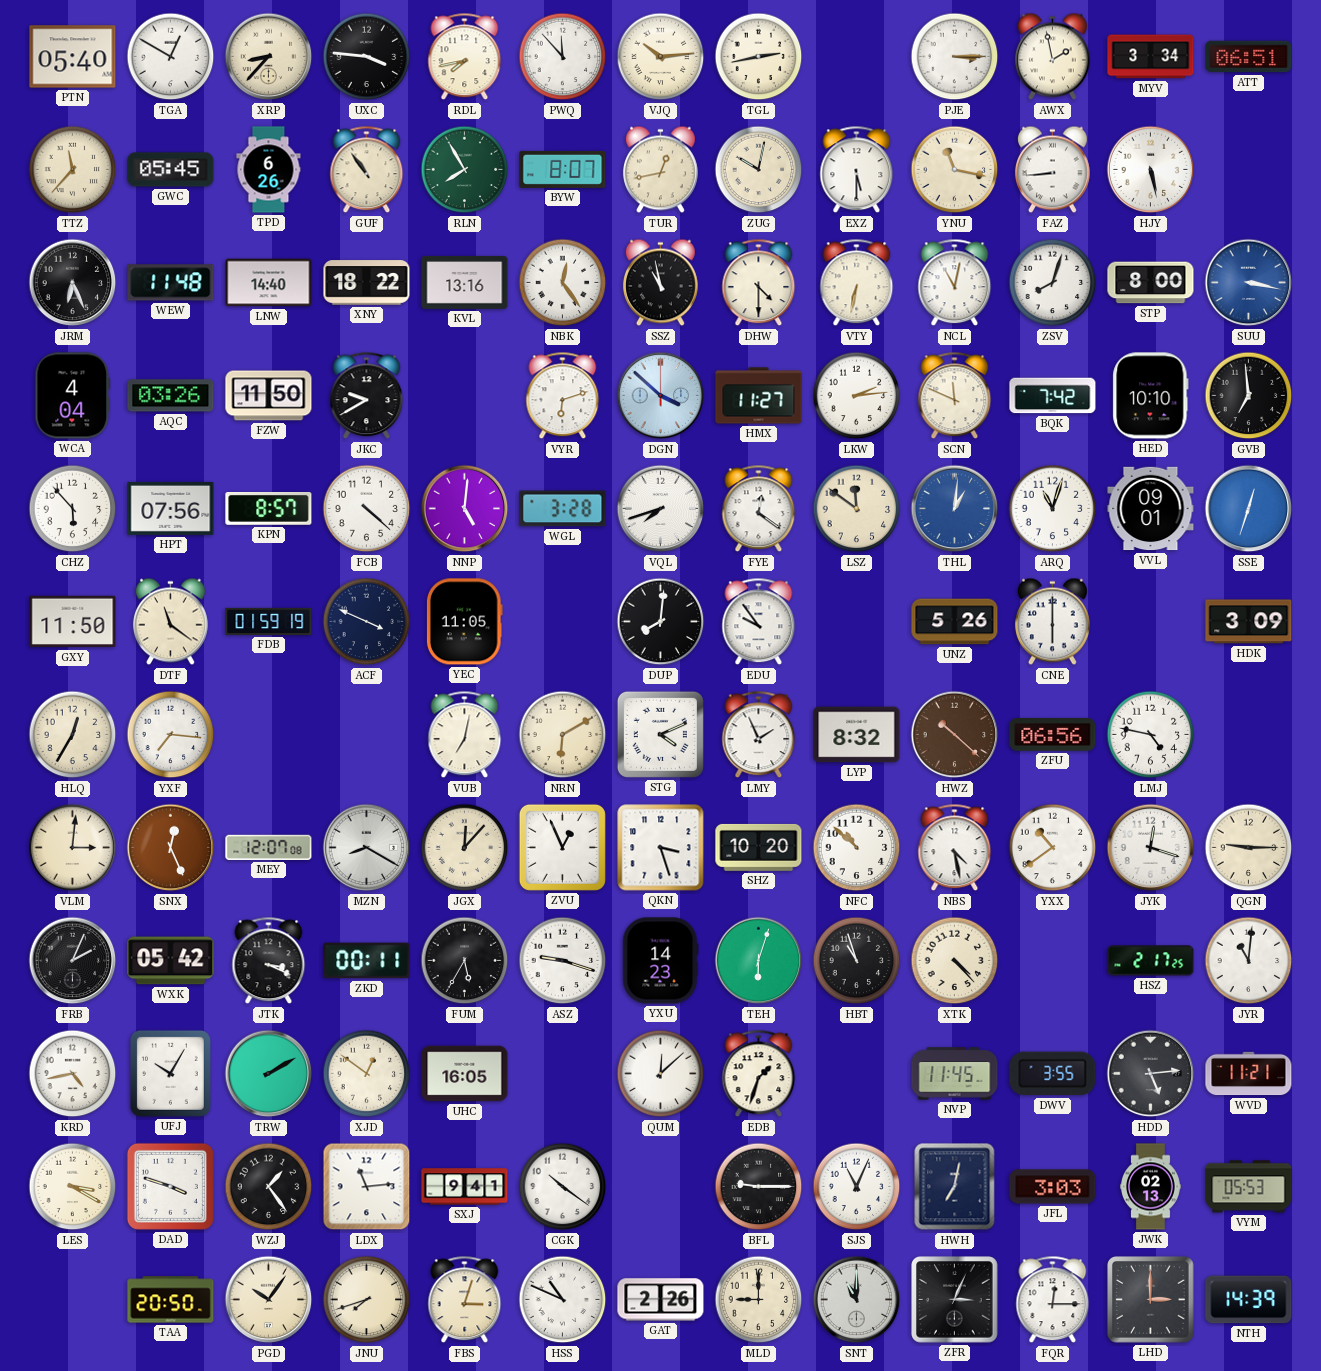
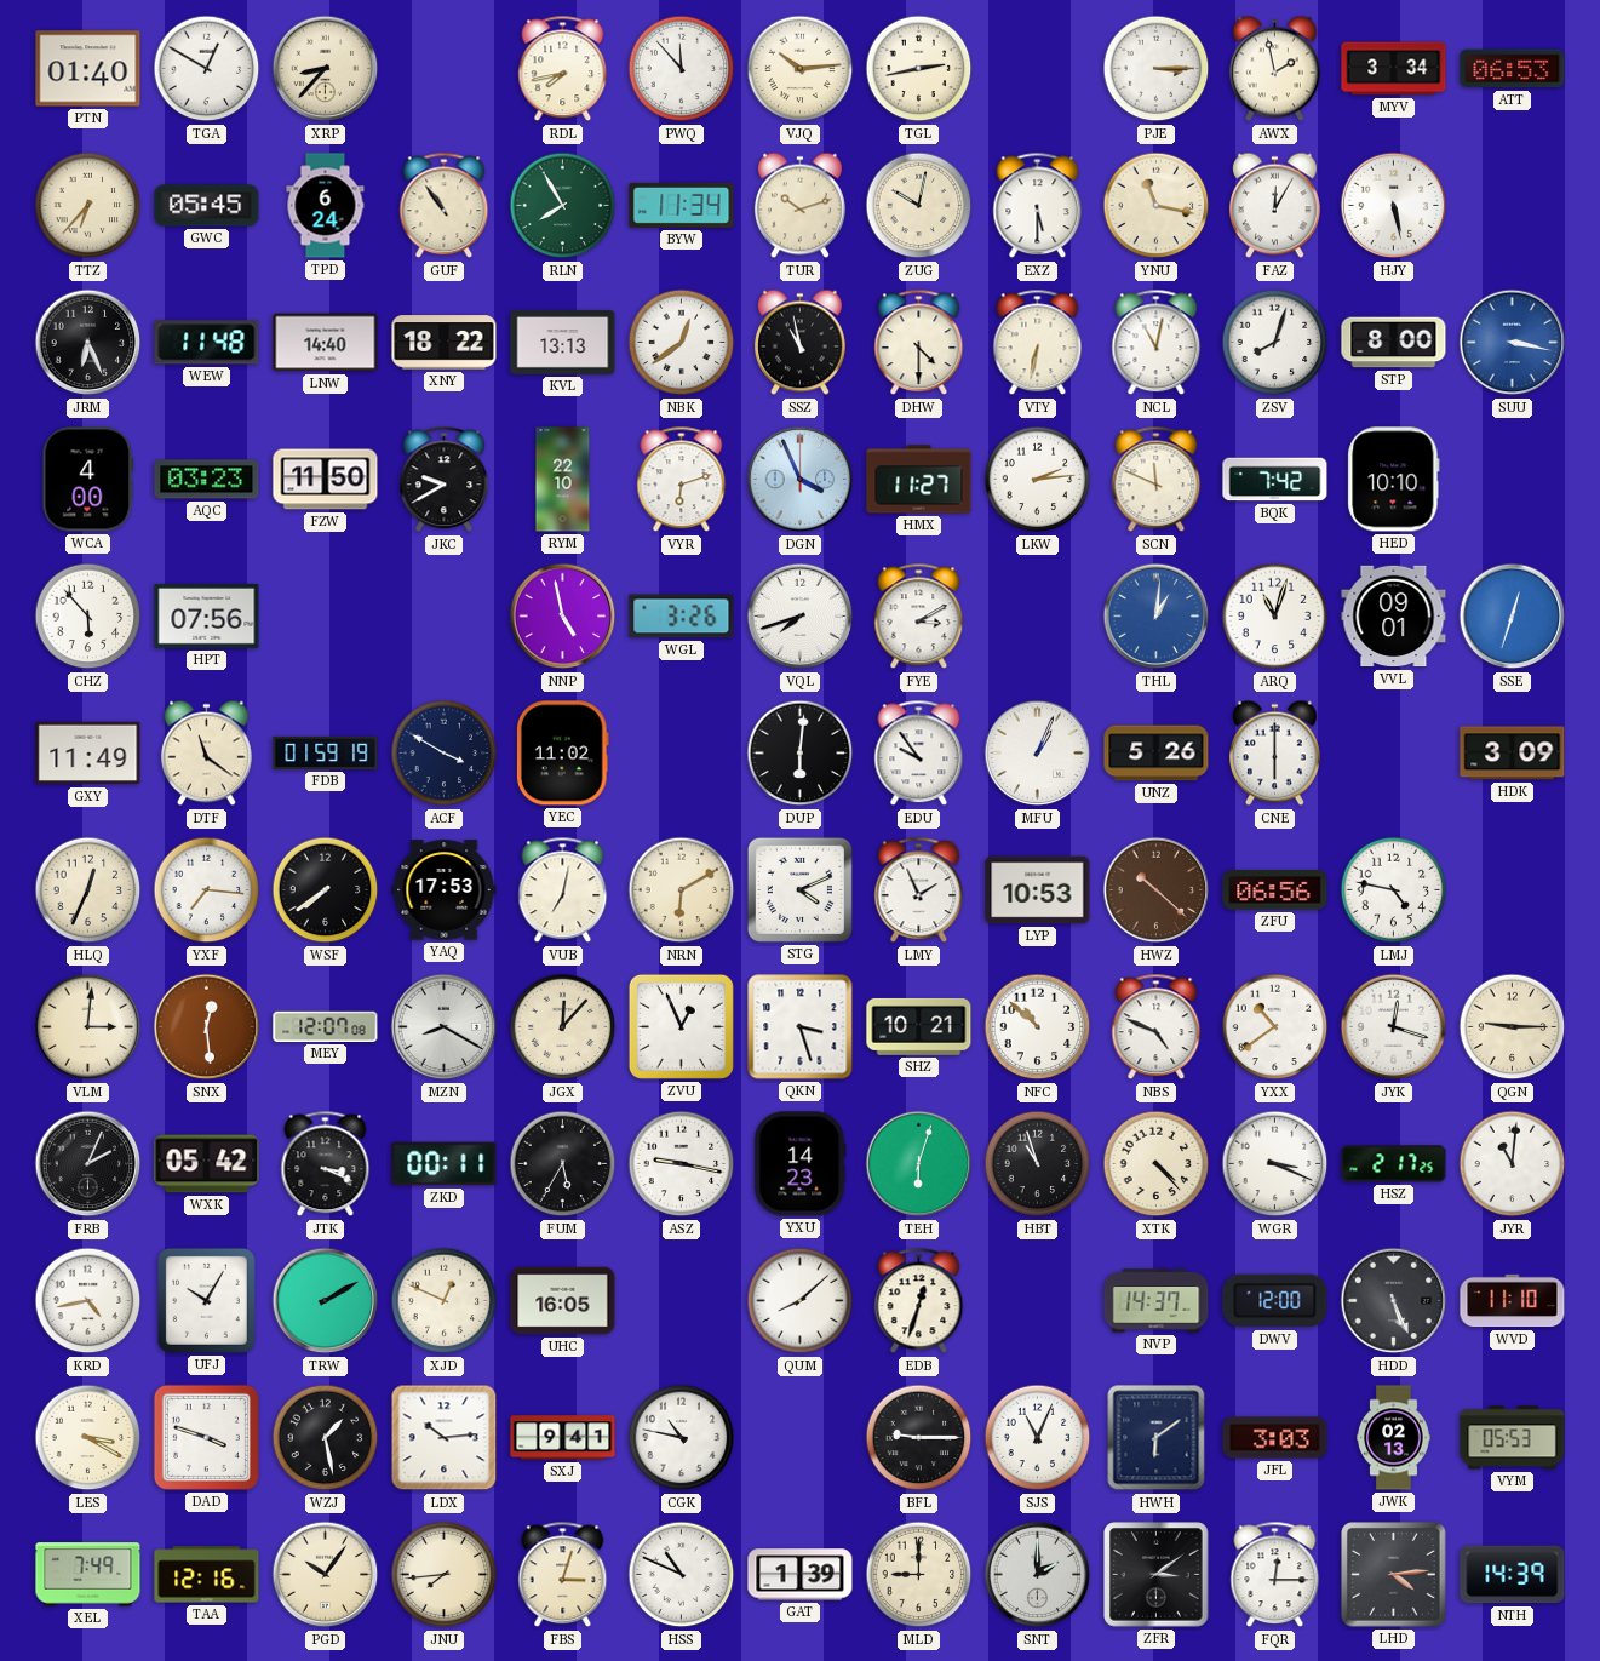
PTN: 05:40 -> 01:40 (88, 69)
UXC: 3:46 -> none (367, 57)
ATT: 06:51 -> 06:53 (1513, 69)
TTZ: 11:37 -> 6:37 (88, 206)
TPD: 6:26 -> 6:24 (326, 206)
BYW: 8:07 -> 11:34 (682, 205)
TUR: 12:43 -> 10:12 (799, 206)
FAZ: 8:44 -> 12:05 (1274, 206)
KVL: 13:16 -> 13:13 (563, 342)
NBK: 12:24 -> 12:39 (682, 343)
WCA: 4:04 -> 4:00 (88, 480)
AQC: 03:26 -> 03:23 (207, 480)
RYM: none -> 22:10 (563, 480)
DGN: 3:52 -> 3:56 (801, 480)
GVB: 6:59 -> none (1249, 396)
KPN: 8:57 -> none (269, 509)
FCB: 4:22 -> none (367, 509)
NNP: 5:01 -> 4:58 (563, 617)
WGL: 3:28 -> 3:26 (682, 617)
FYE: 12:21 -> 3:10 (919, 617)
LSZ: 11:51 -> none (857, 509)
GXY: 11:50 -> 11:49 (88, 754)
ACF: 3:49 -> 3:50 (445, 754)
YEC: 11:05 -> 11:02 (562, 754)
DUP: 8:01 -> 6:01 (801, 754)
MFU: none -> 1:04 (1038, 754)
HLQ: 12:35 -> 12:34 (88, 890)
WSF: none -> 7:39 (326, 890)
YAQ: none -> 17:53 (445, 890)
LYP: 8:32 -> 10:53 (1038, 890)
SNX: 12:26 -> 12:29 (207, 1027)
SHZ: 10:20 -> 10:21 (919, 1026)
NBS: 4:28 -> 4:49 (1157, 1027)
ASZ: 9:18 -> 9:17 (682, 1164)
WGR: none -> 3:19 (1275, 1164)
XJD: 12:51 -> 12:49 (445, 1301)
QUM: 12:08 -> 8:08 (801, 1301)
EDB: 1:33 -> 12:33 (919, 1301)
NVP: 11:45 -> 14:37 (1157, 1301)
DWV: 3:55 -> 12:00 (1275, 1301)
HDD: 5:14 -> 5:26 (1394, 1301)
WVD: 11:21 -> 11:10 (1513, 1301)
WZJ: 1:24 -> 1:28 (326, 1438)
LDX: 11:14 -> 10:14 (445, 1438)
CGK: 10:21 -> 10:47 (682, 1438)
HWH: 7:02 -> 6:09 (1157, 1438)
XEL: none -> 7:49 (88, 1575)
TAA: 20:50 -> 12:16 (207, 1575)
JNU: 7:42 -> 7:44 (445, 1575)
GAT: 2:26 -> 1:39 (801, 1575)
SNT: 11:00 -> 2:00 (1038, 1575)
ZFR: 3:04 -> 3:09 (1157, 1575)
LHD: 3:00 -> 4:14 (1394, 1575)
